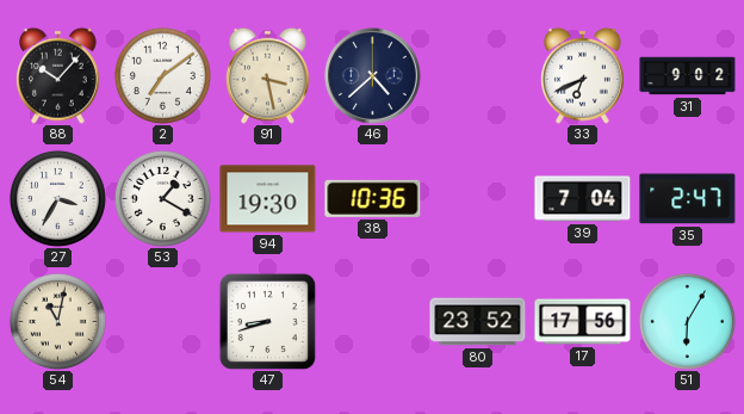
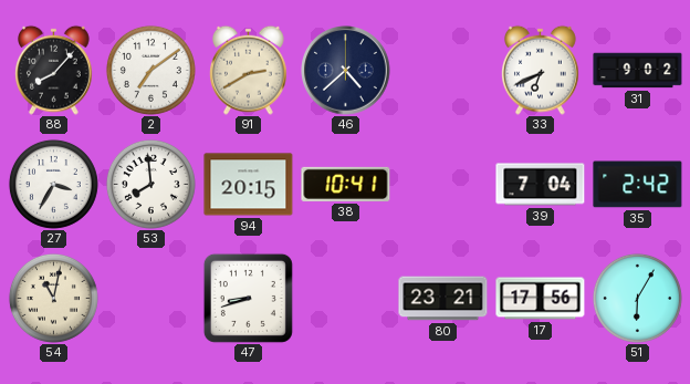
88: 10:07 -> 8:07 (54, 70)
91: 3:28 -> 2:40 (249, 70)
53: 1:20 -> 7:59 (150, 184)
94: 19:30 -> 20:15 (249, 185)
38: 10:36 -> 10:41 (346, 184)
35: 2:47 -> 2:42 (638, 185)
80: 23:52 -> 23:21 (443, 299)
